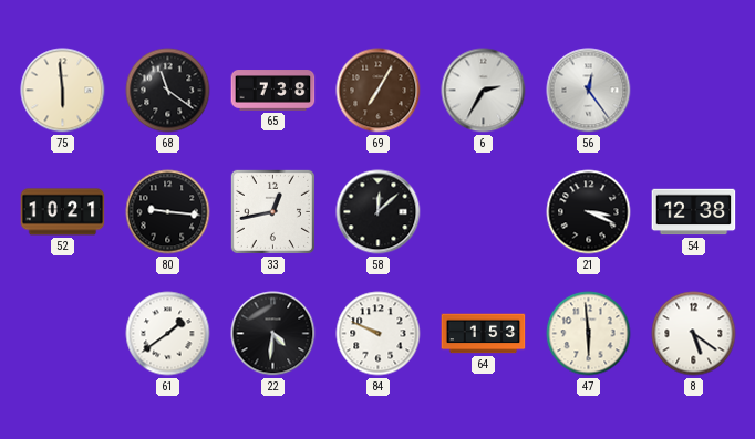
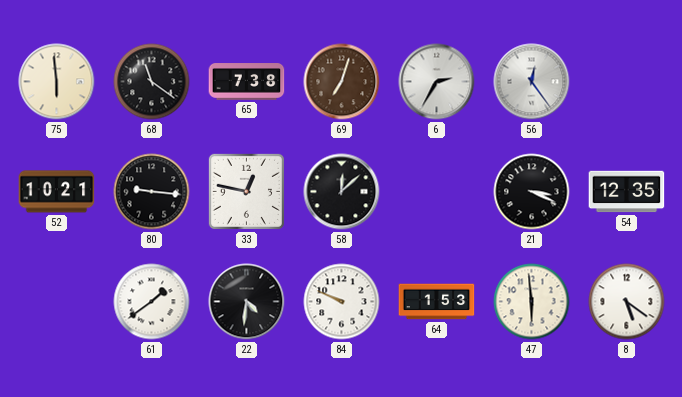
69: 7:05 -> 7:03 (342, 82)
33: 12:43 -> 12:47 (246, 191)
54: 12:38 -> 12:35 (627, 192)
